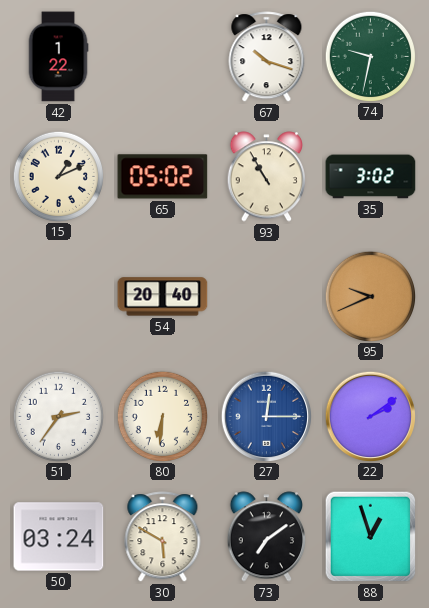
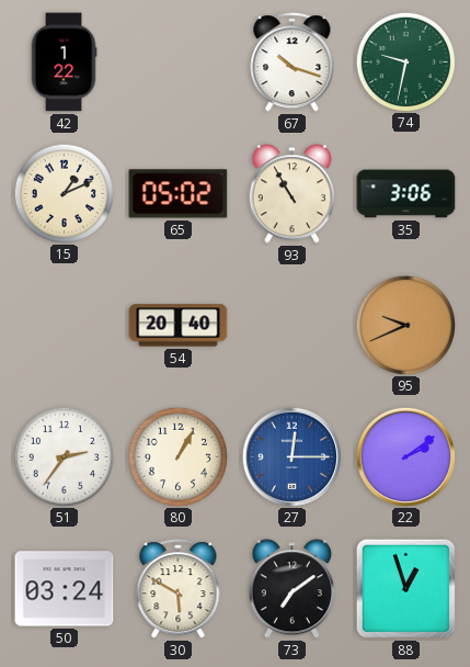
35: 3:02 -> 3:06 (406, 194)
80: 6:31 -> 1:05 (177, 456)
